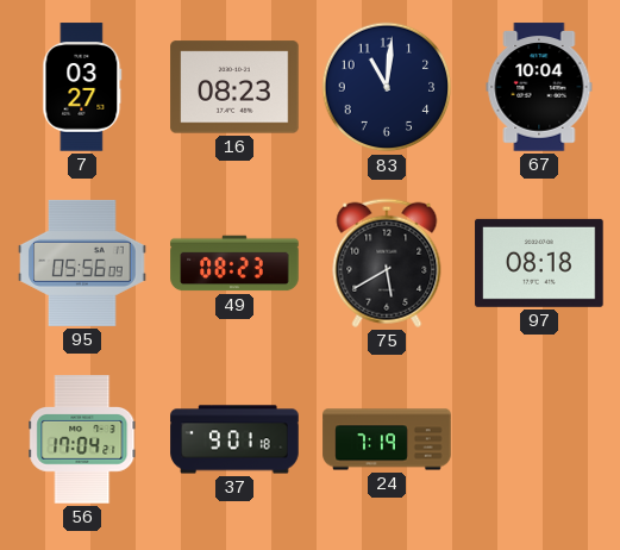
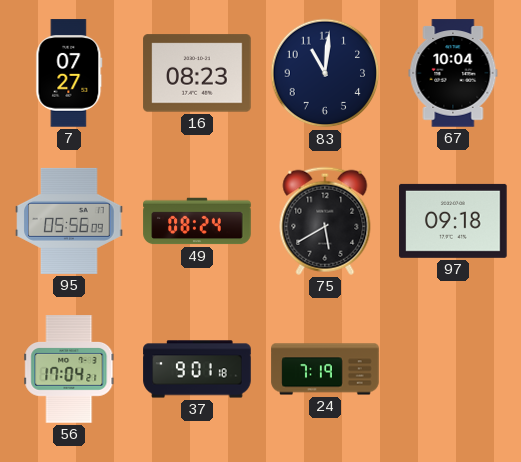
7: 03:27 -> 07:27 (69, 73)
49: 08:23 -> 08:24 (197, 221)
97: 08:18 -> 09:18 (453, 221)
